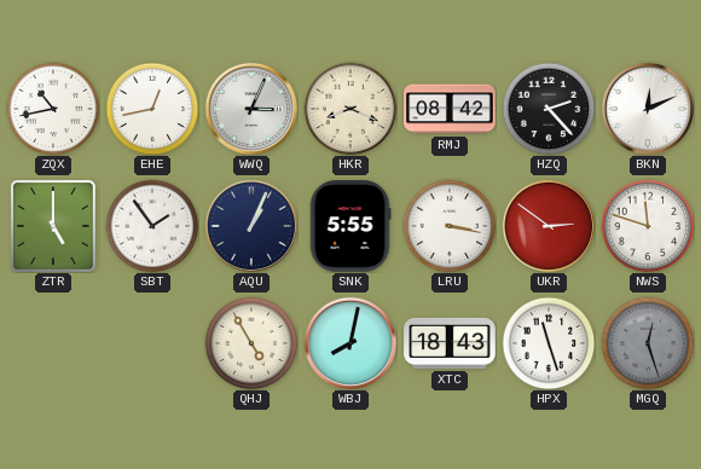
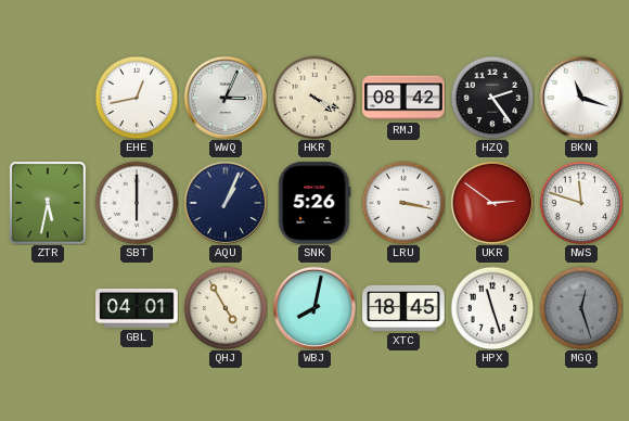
ZQX: 10:43 -> none (53, 109)
HKR: 8:19 -> 4:19 (314, 98)
HZQ: 2:23 -> 2:24 (492, 98)
BKN: 12:11 -> 11:18 (581, 98)
ZTR: 5:00 -> 5:32 (48, 203)
SBT: 1:54 -> 6:00 (137, 203)
SNK: 5:55 -> 5:26 (314, 203)
GBL: none -> 04:01 (137, 309)
XTC: 18:43 -> 18:45 (403, 308)
